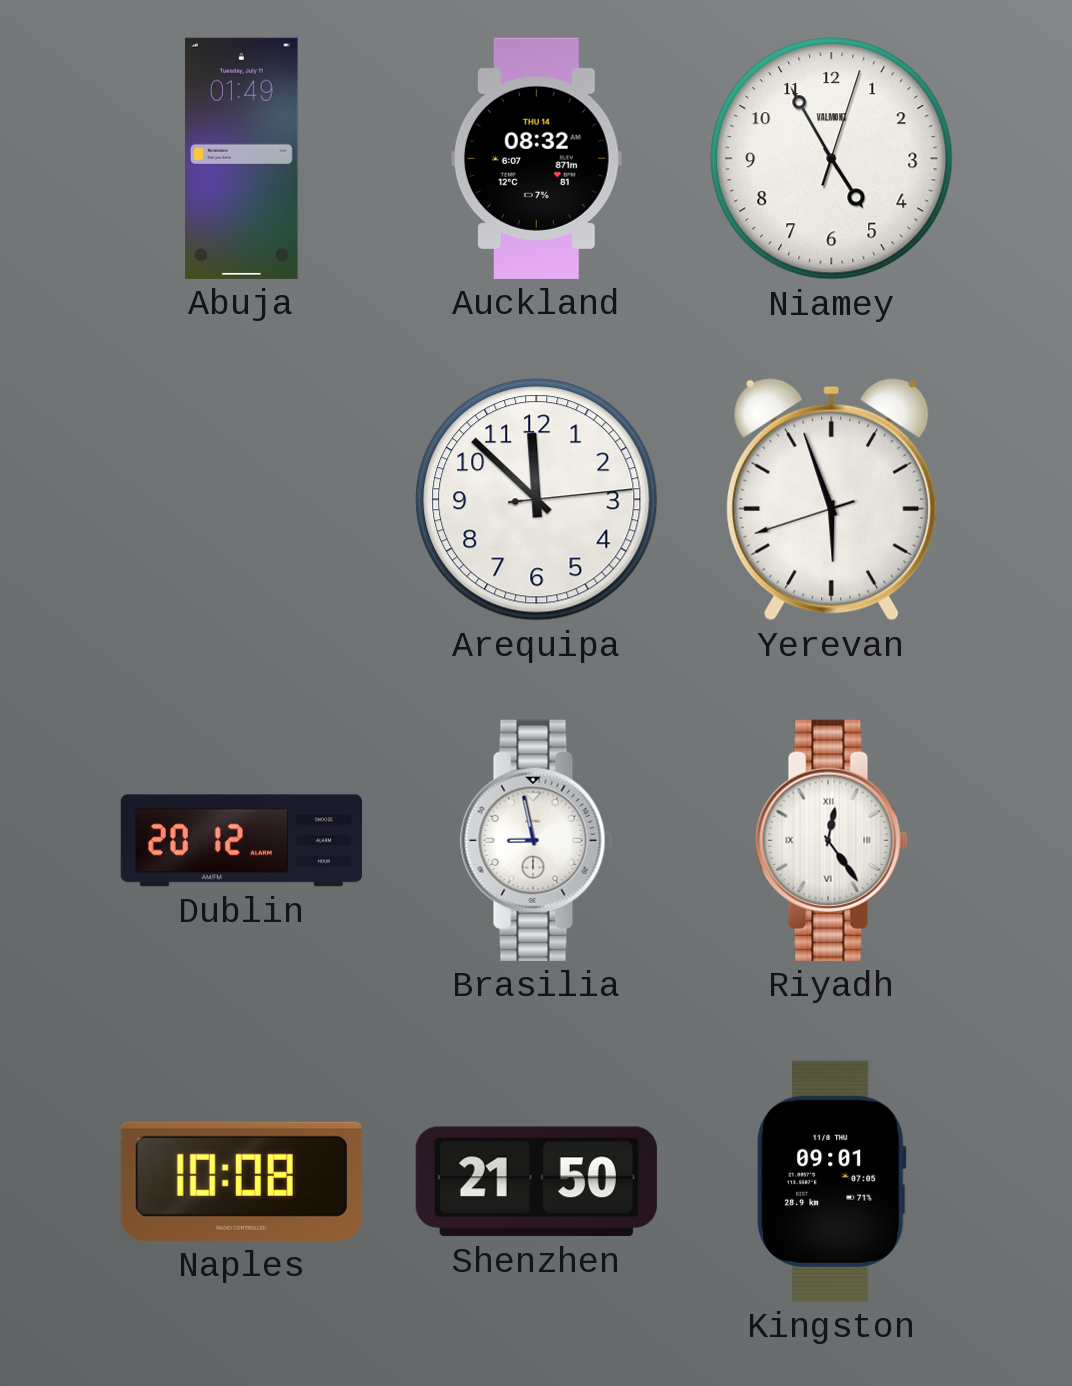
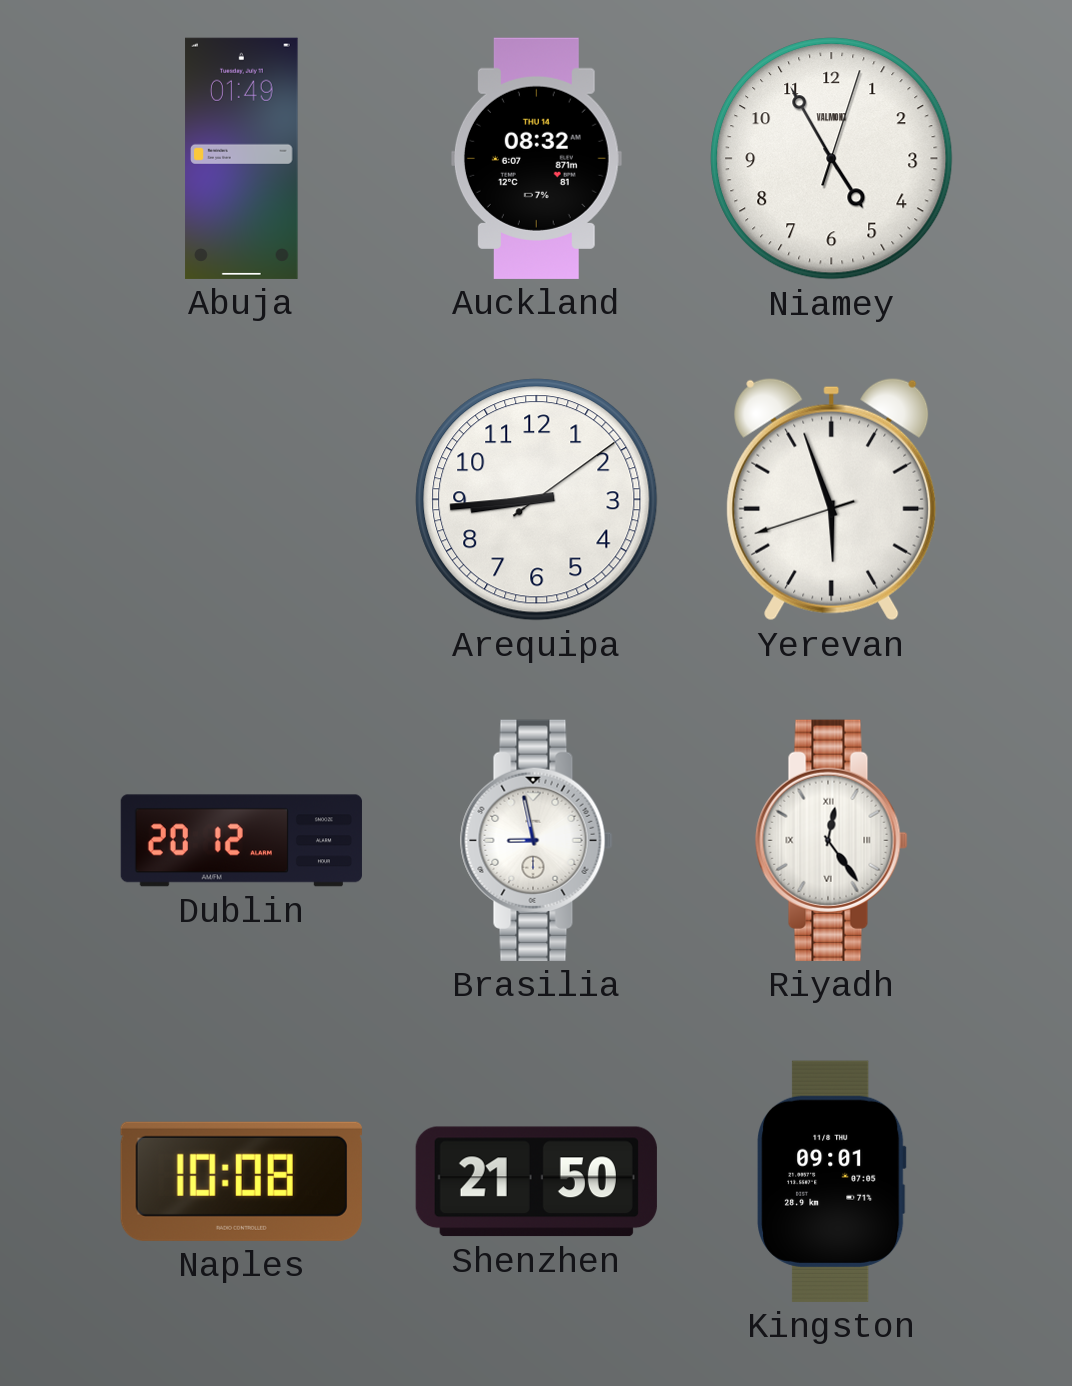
Arequipa: 11:52 -> 8:44 (537, 500)
